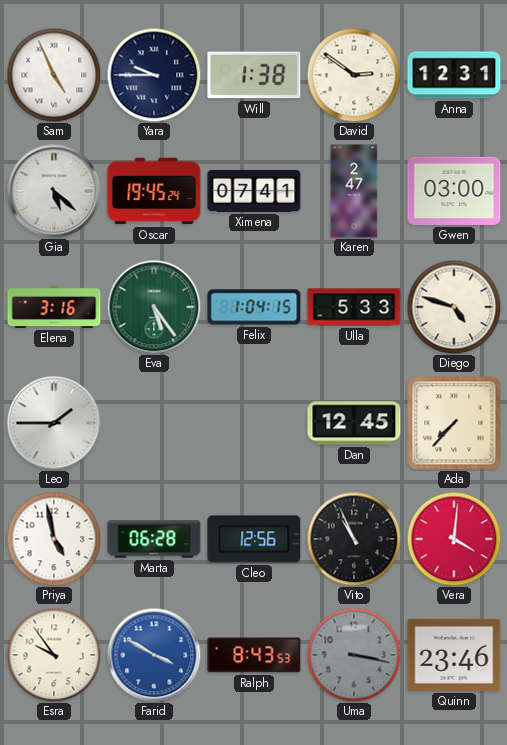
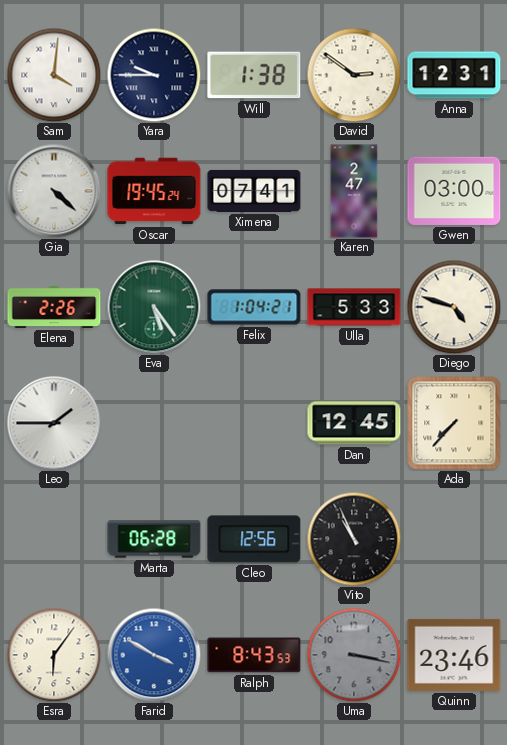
Sam: 4:56 -> 4:01 (54, 75)
Gia: 5:22 -> 4:22 (54, 191)
Elena: 3:16 -> 2:26 (54, 307)
Felix: 1:04:15 -> 1:04:21 (254, 307)
Priya: 4:58 -> none (54, 539)
Vera: 4:01 -> none (454, 539)
Esra: 9:54 -> 6:06 (54, 655)
